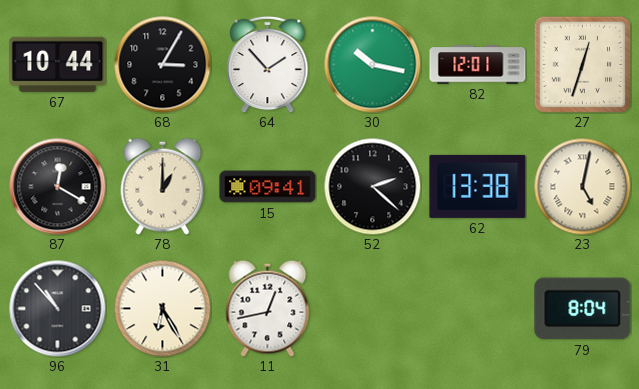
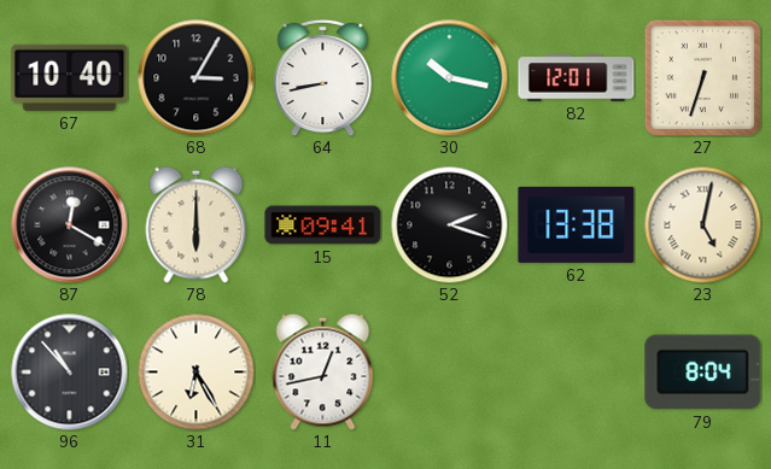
67: 10:44 -> 10:40 (70, 77)
64: 1:53 -> 8:43 (323, 77)
27: 12:33 -> 6:33 (702, 77)
78: 1:00 -> 6:00 (197, 224)
52: 2:22 -> 2:18 (449, 224)
